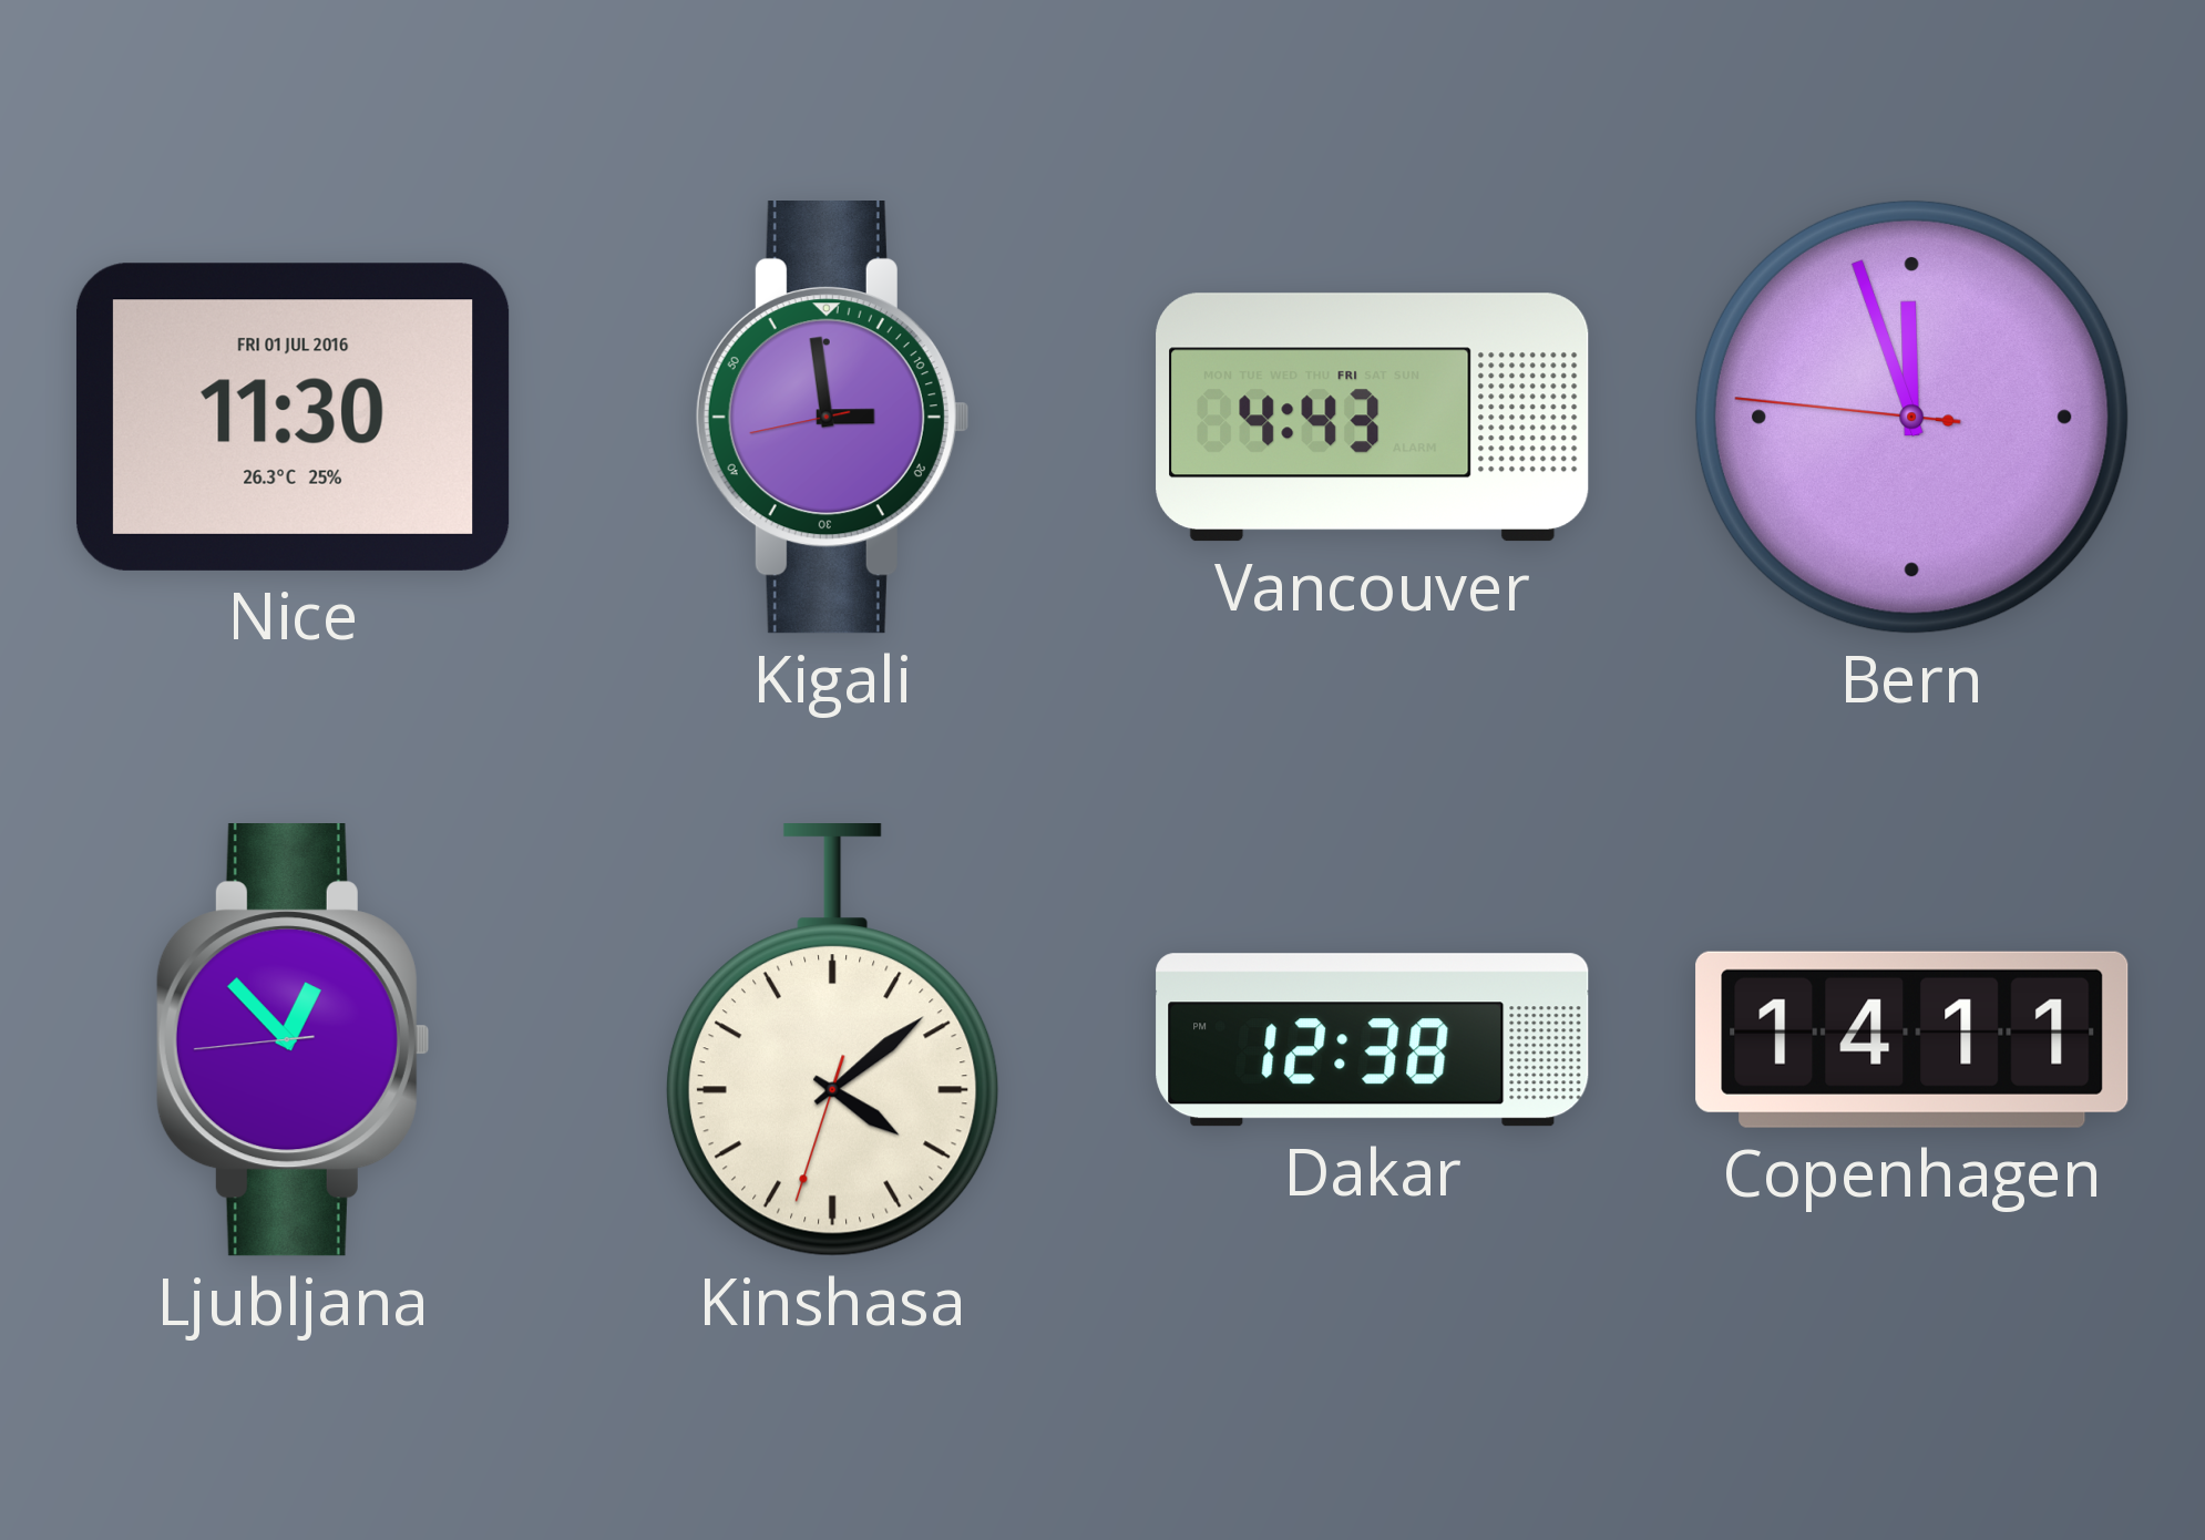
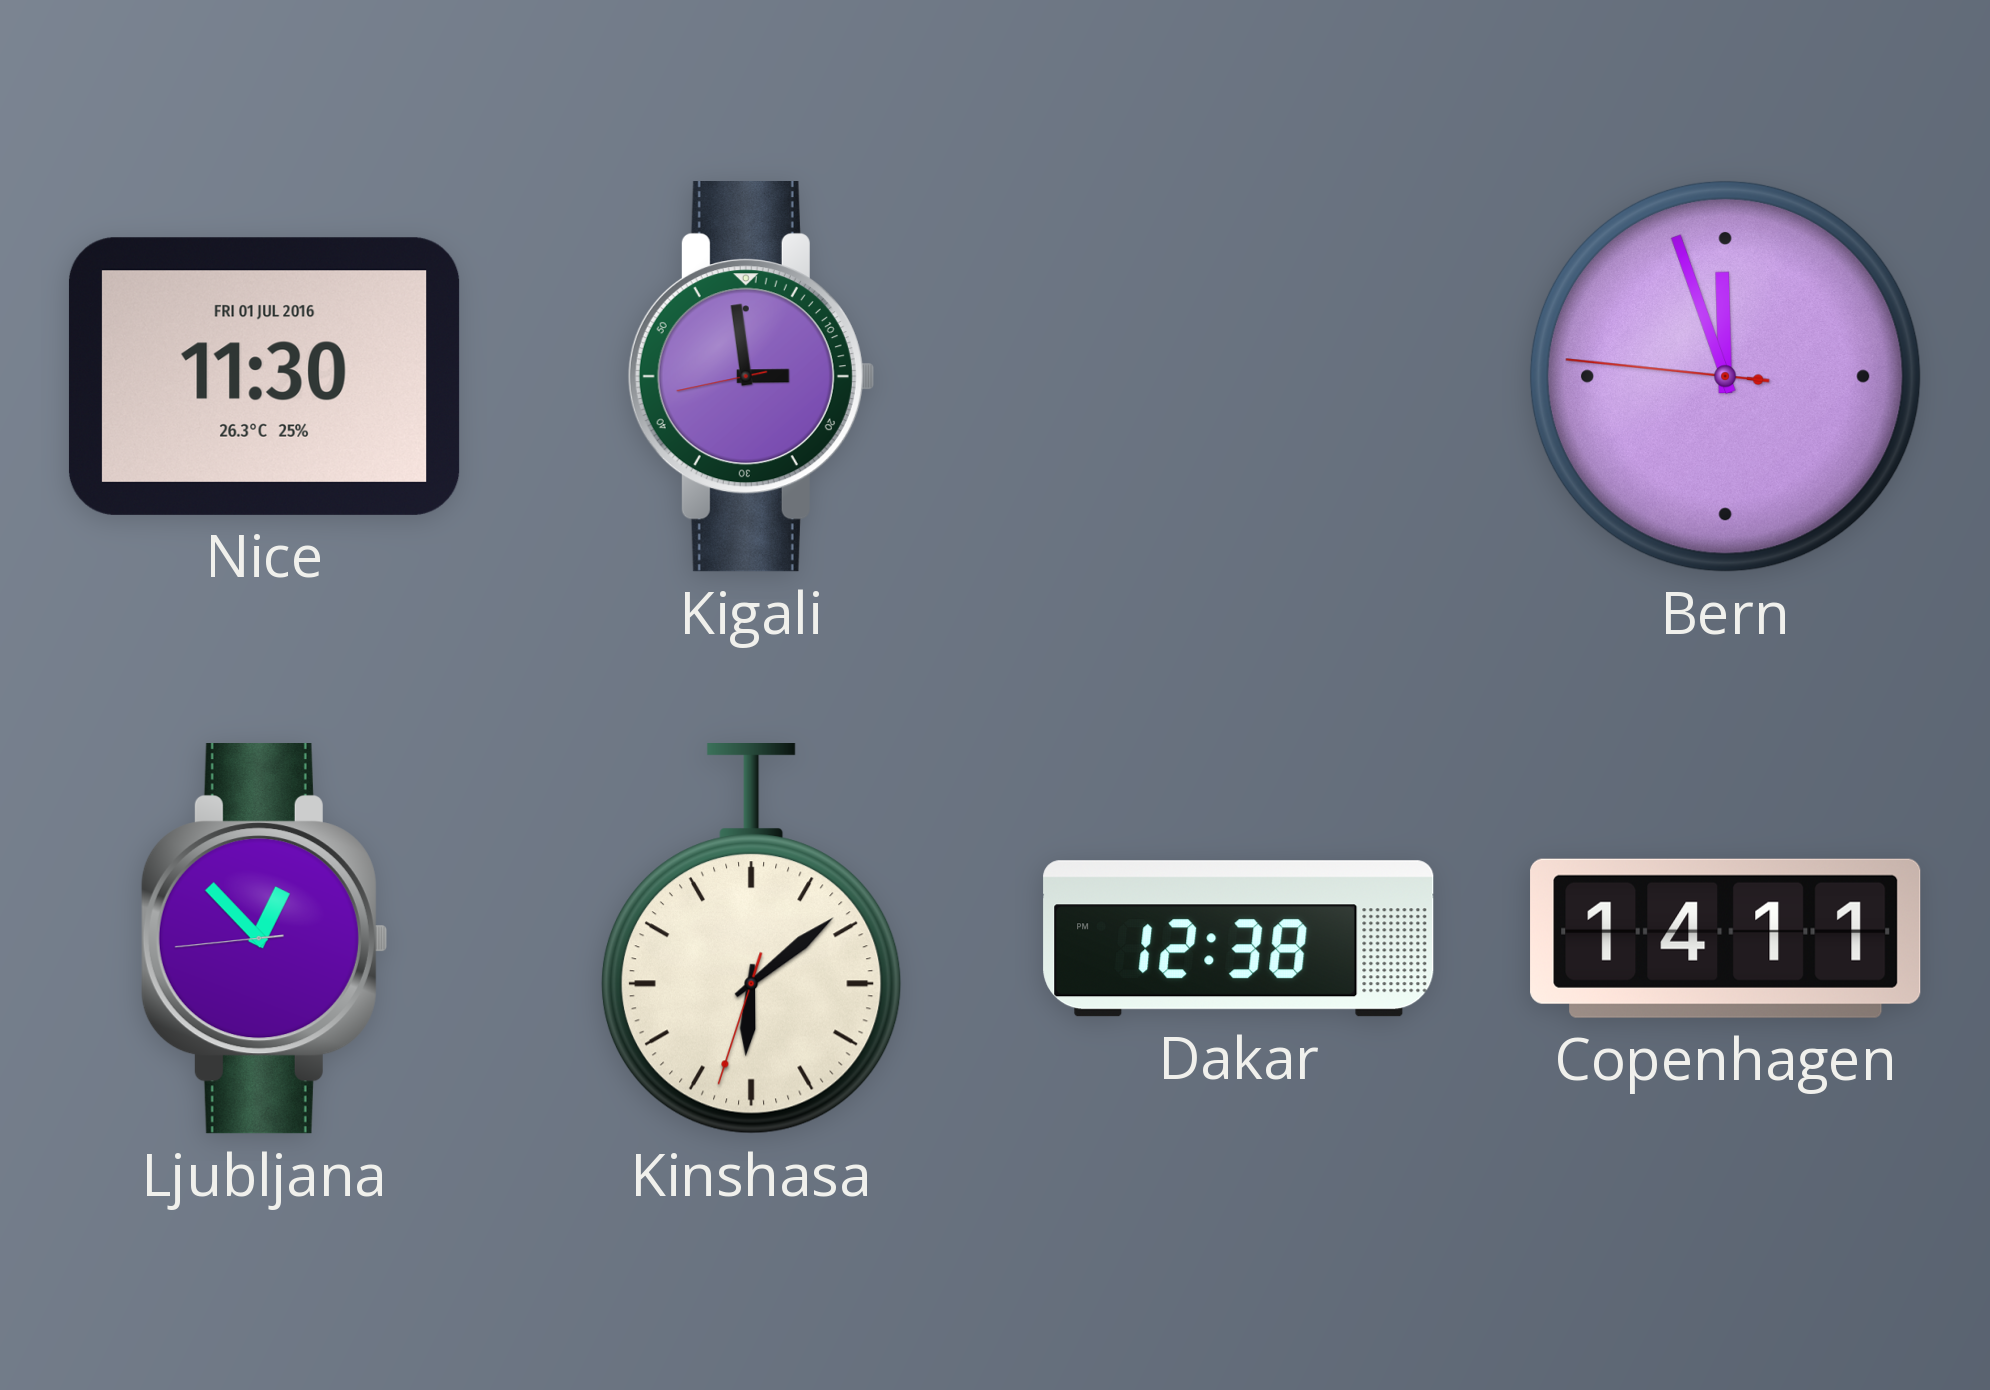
Vancouver: 4:43 -> none (1373, 418)
Kinshasa: 4:08 -> 6:08 (751, 939)
